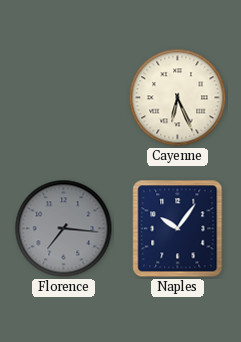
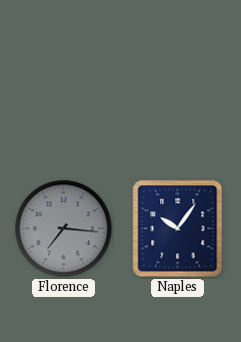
Cayenne: 6:26 -> none (178, 98)
